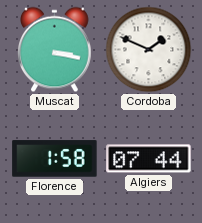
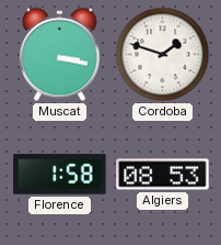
Cordoba: 1:49 -> 1:48 (163, 55)
Algiers: 07:44 -> 08:53 (163, 175)
